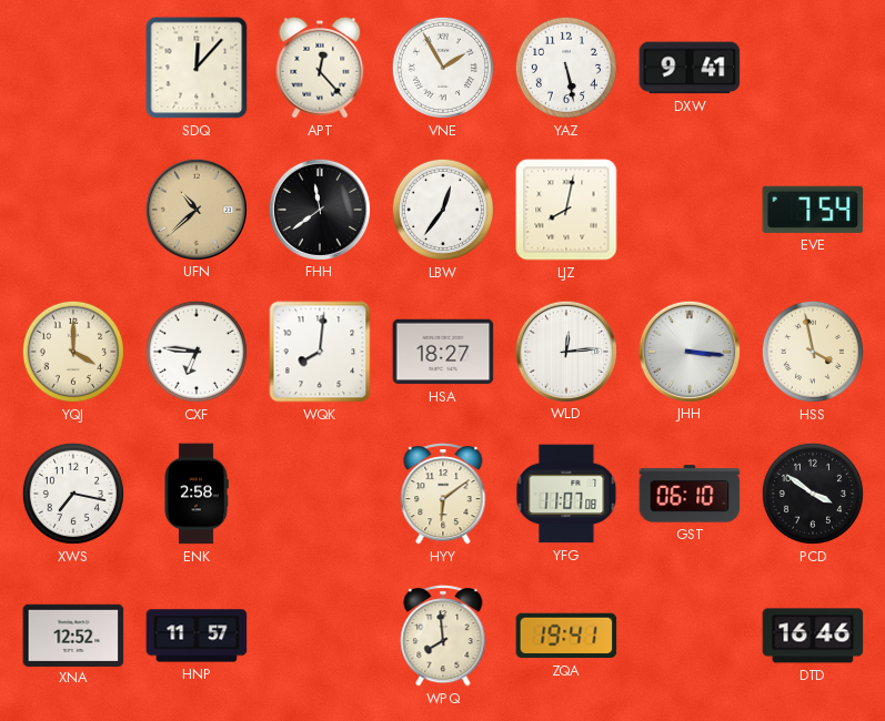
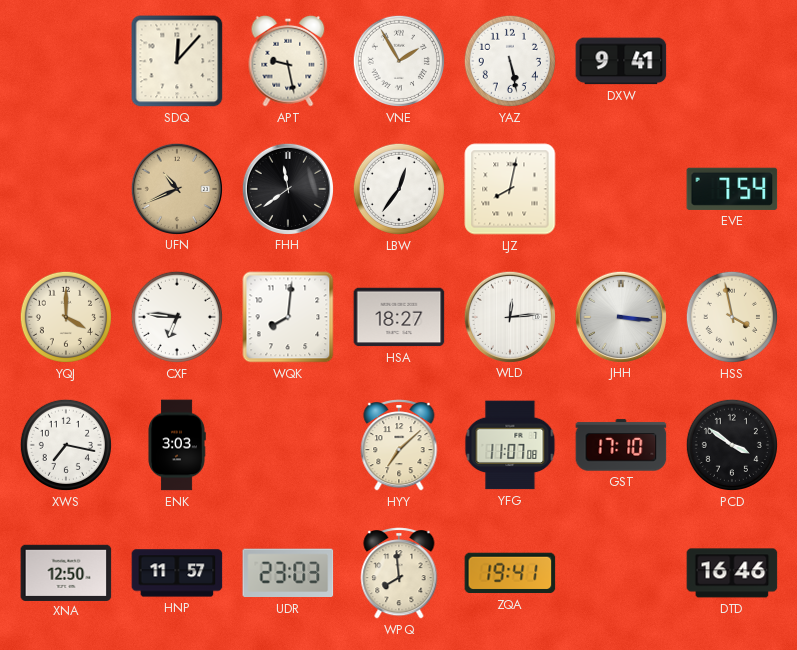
APT: 12:23 -> 9:28 (288, 61)
UFN: 10:38 -> 10:41 (177, 188)
ENK: 2:58 -> 3:03 (177, 445)
HYY: 6:09 -> 7:08 (399, 445)
GST: 06:10 -> 17:10 (621, 445)
XNA: 12:52 -> 12:50 (66, 572)
UDR: none -> 23:03 (288, 573)
